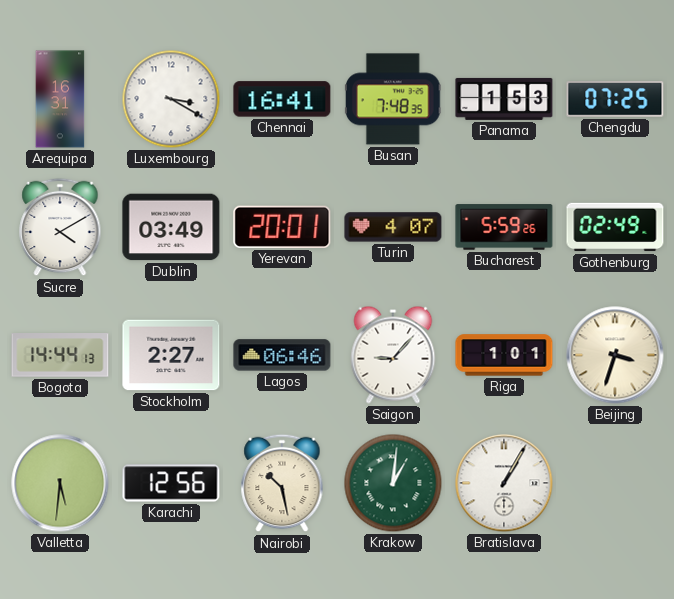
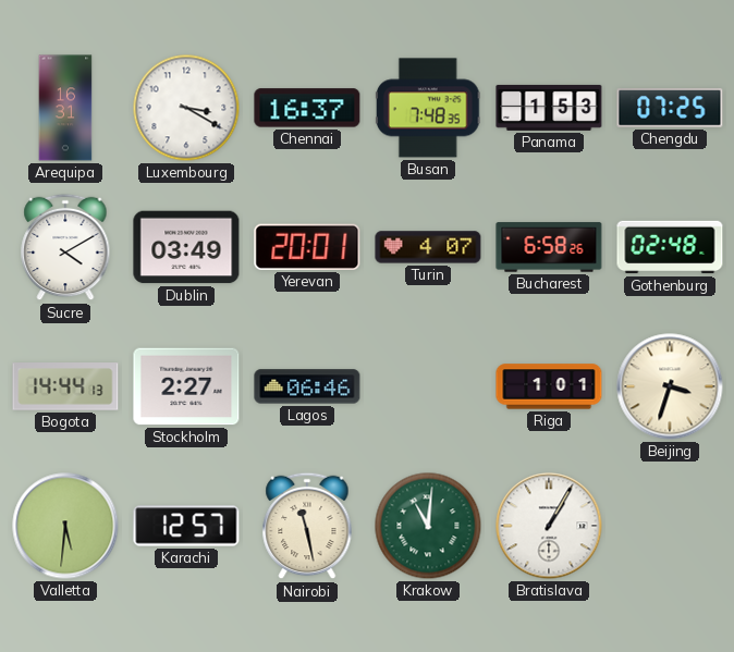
Chennai: 16:41 -> 16:37 (307, 108)
Bucharest: 5:59 -> 6:58 (549, 247)
Gothenburg: 02:49 -> 02:48 (670, 247)
Saigon: 9:07 -> none (393, 355)
Karachi: 12:56 -> 12:57 (186, 526)
Nairobi: 10:28 -> 11:28 (307, 526)
Krakow: 1:01 -> 11:01 (428, 526)
